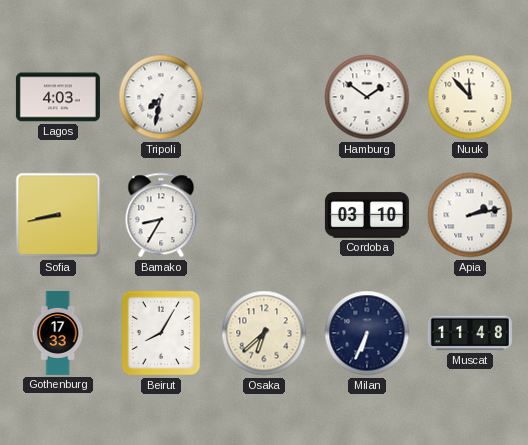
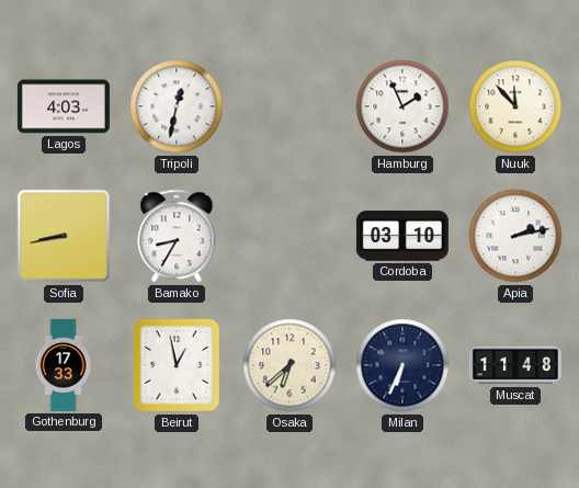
Tripoli: 7:32 -> 12:32 (177, 106)
Hamburg: 1:51 -> 1:56 (402, 106)
Beirut: 8:05 -> 12:58 (177, 365)
